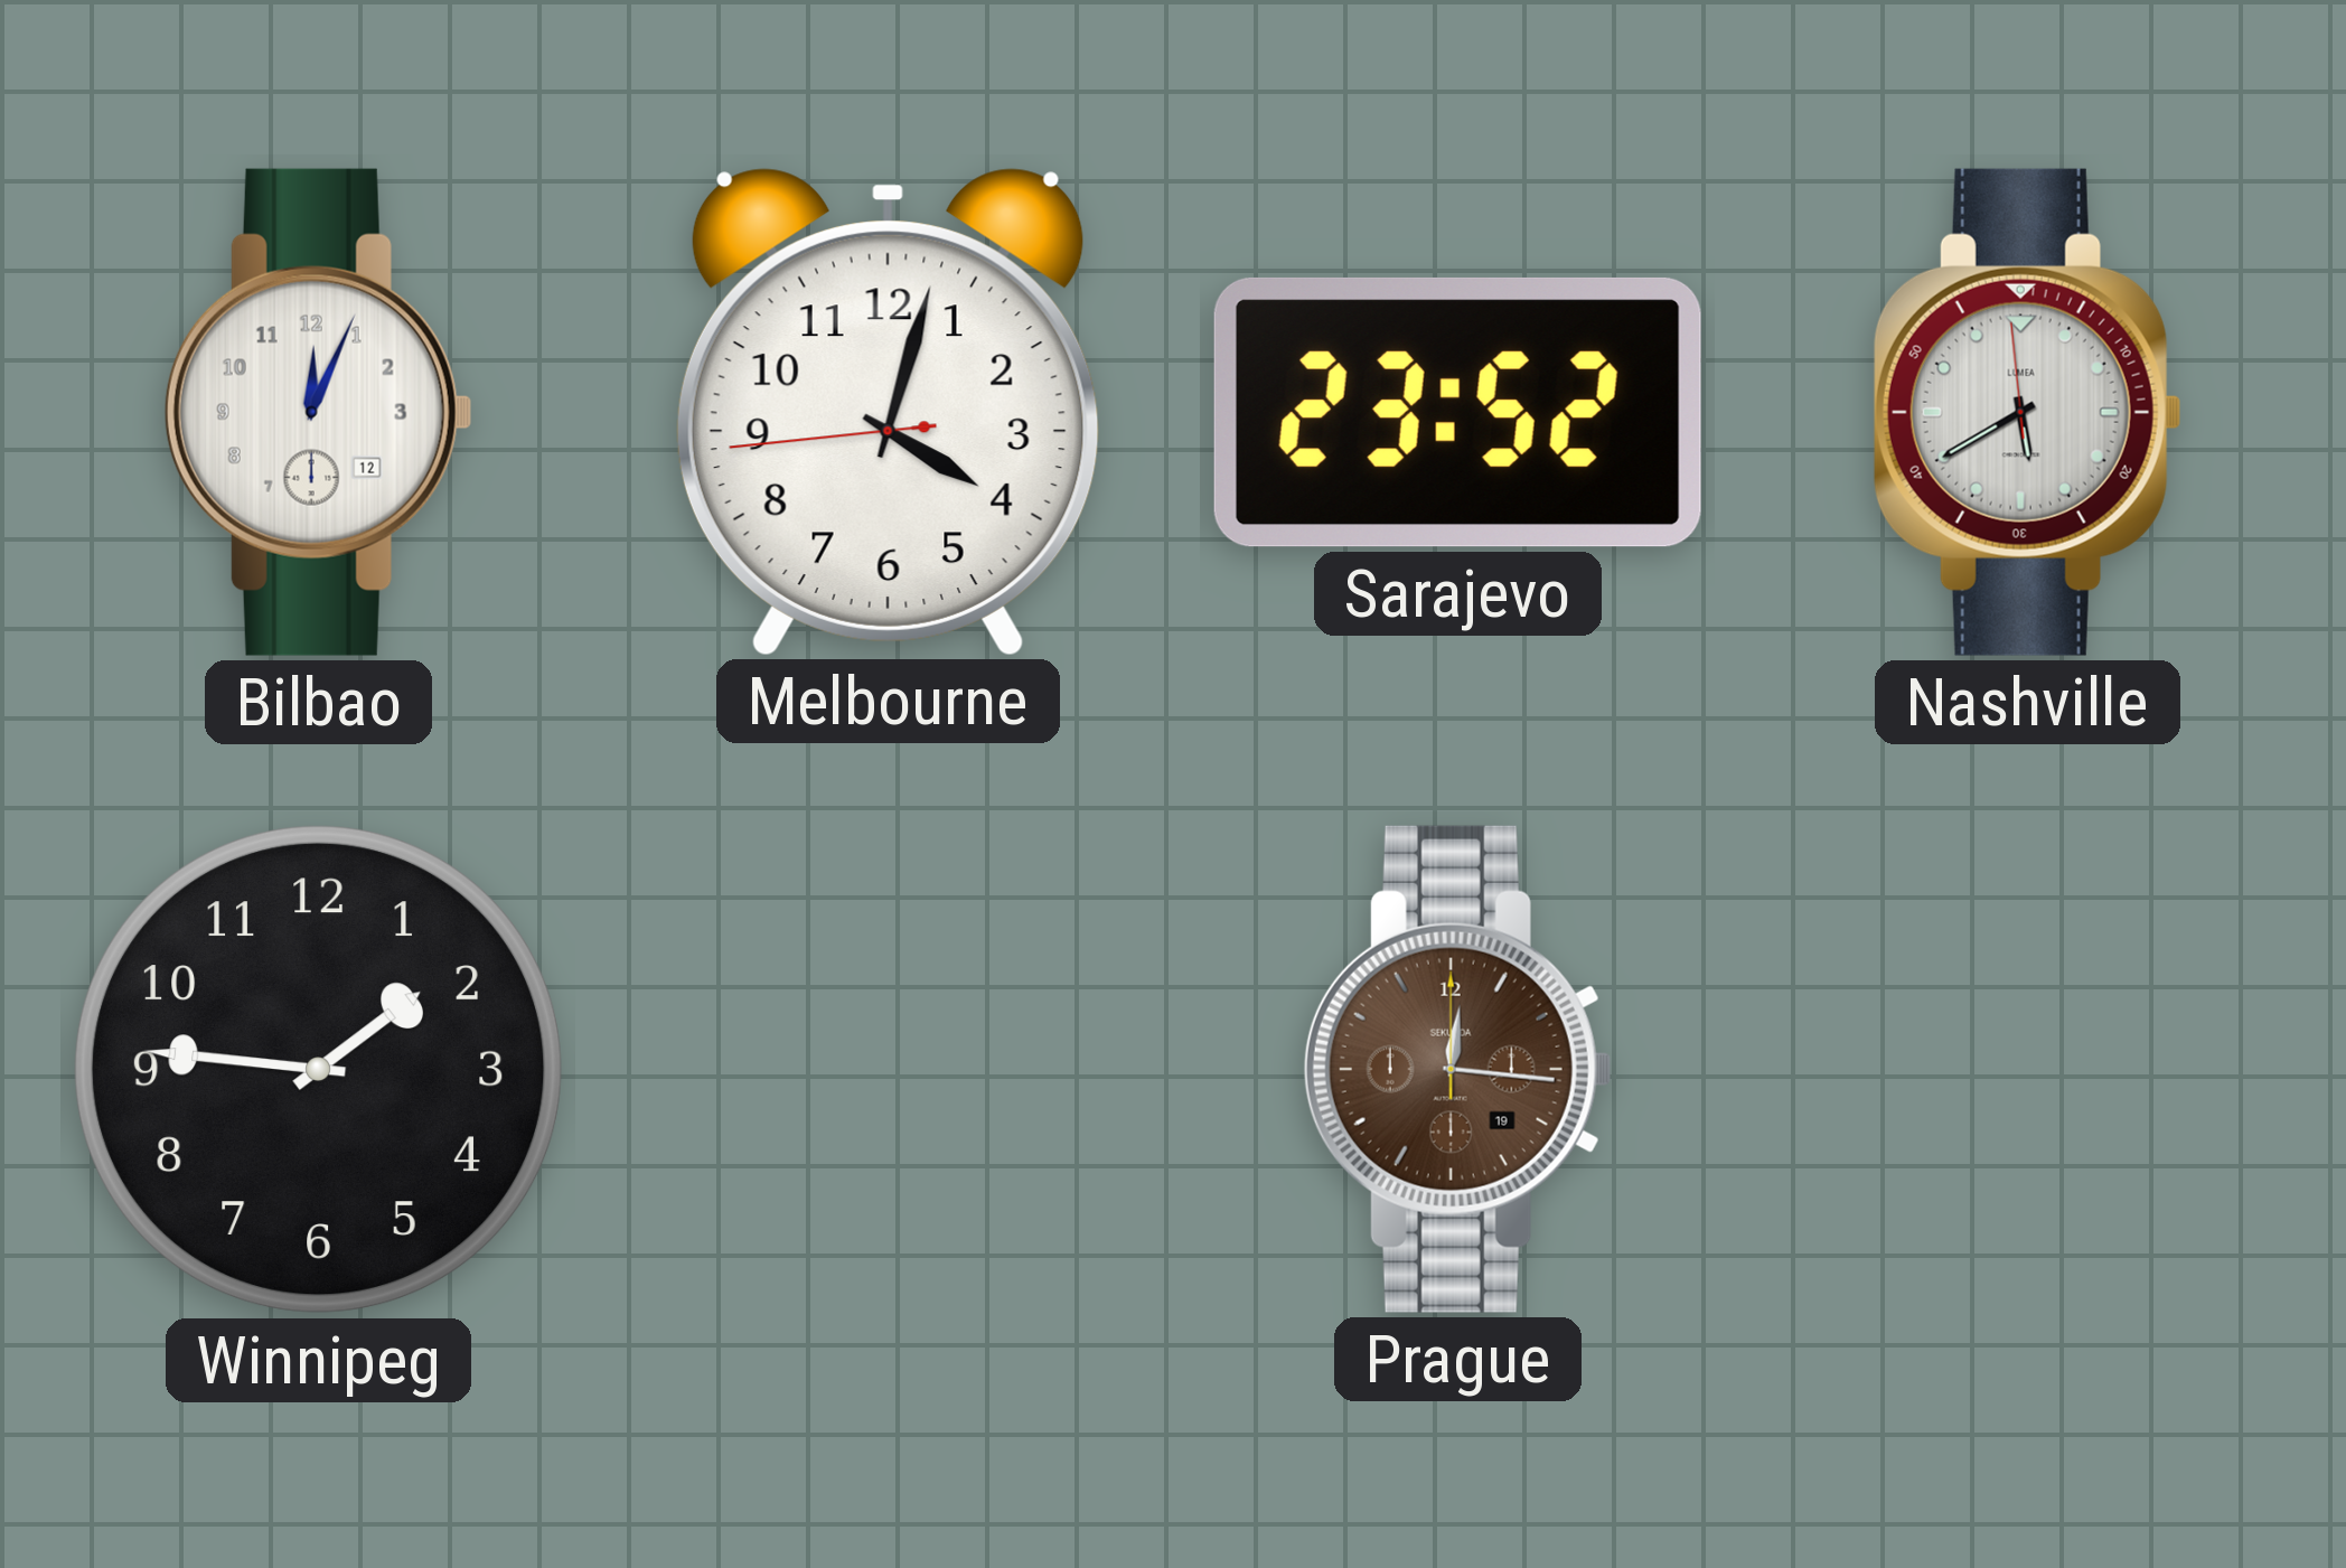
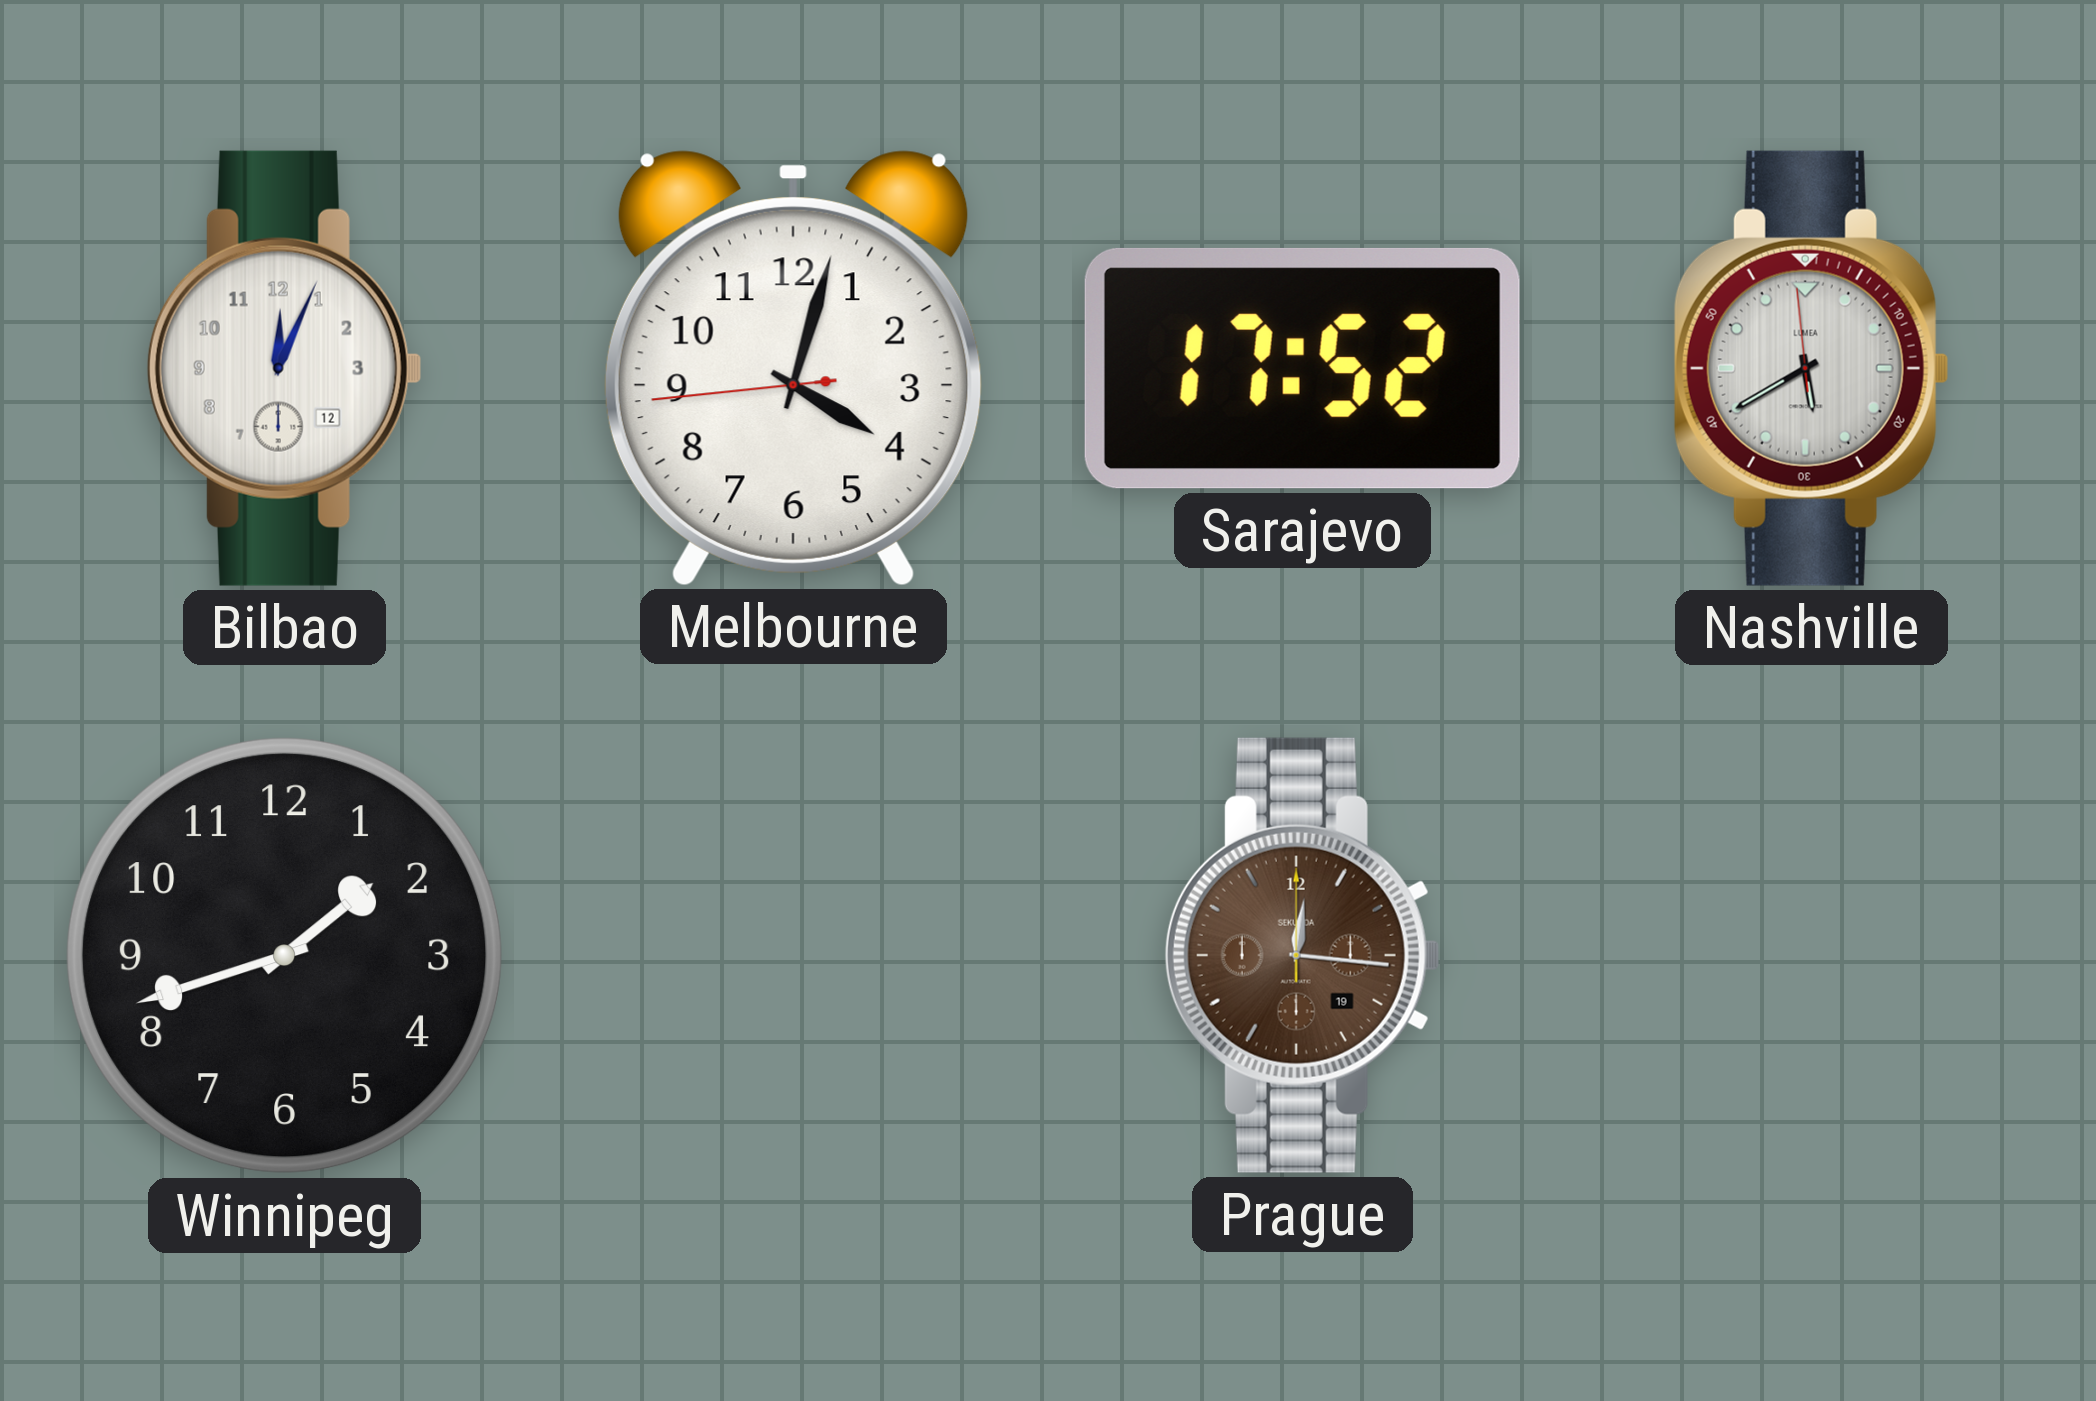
Sarajevo: 23:52 -> 17:52 (1302, 368)
Winnipeg: 1:46 -> 1:42 (285, 956)
